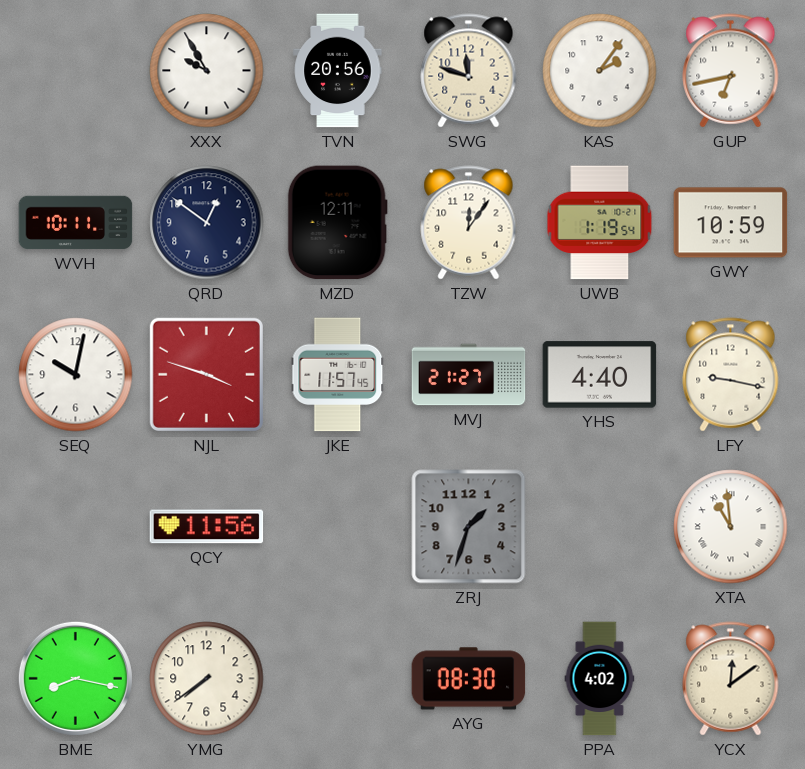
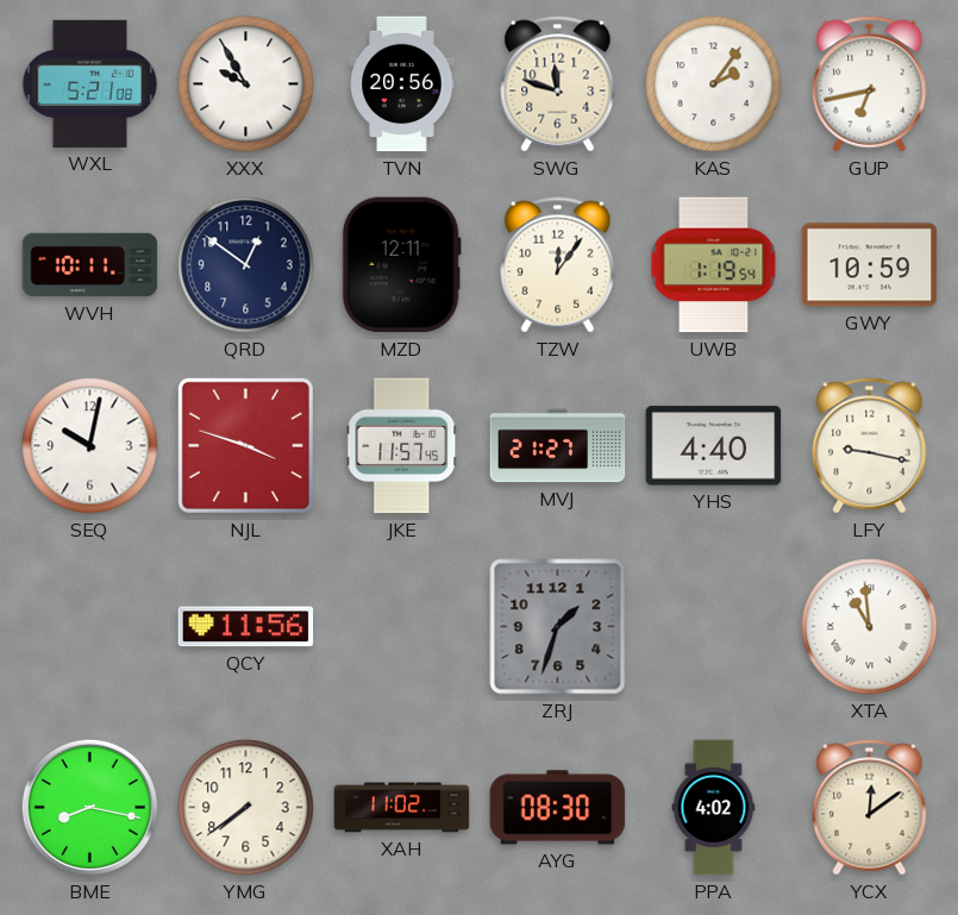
WXL: none -> 5:21 (90, 83)
XAH: none -> 11:02 (402, 808)
